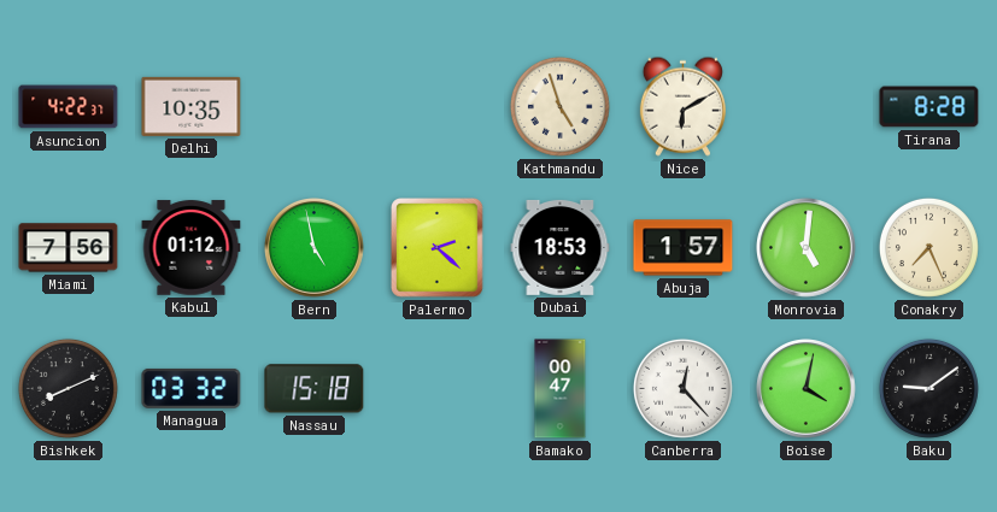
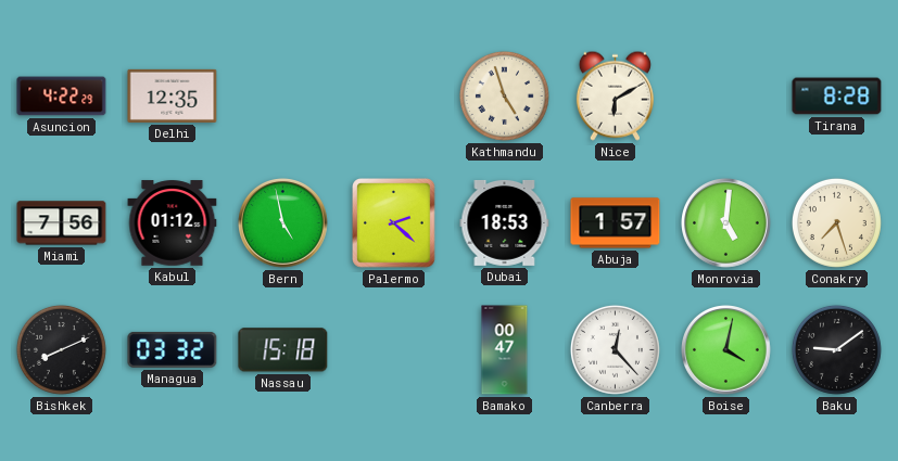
Asuncion: 4:22:37 -> 4:22:29 (62, 97)
Delhi: 10:35 -> 12:35 (173, 95)
Conakry: 7:26 -> 7:27 (836, 222)
